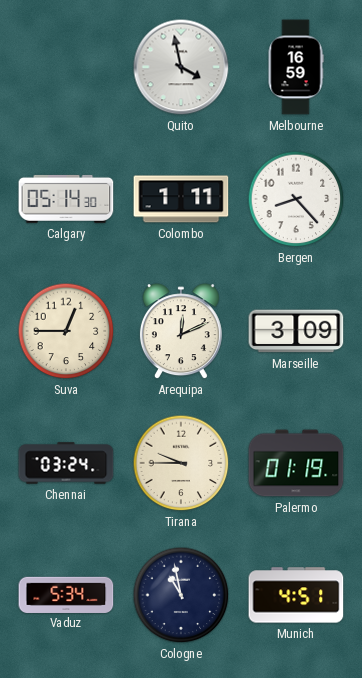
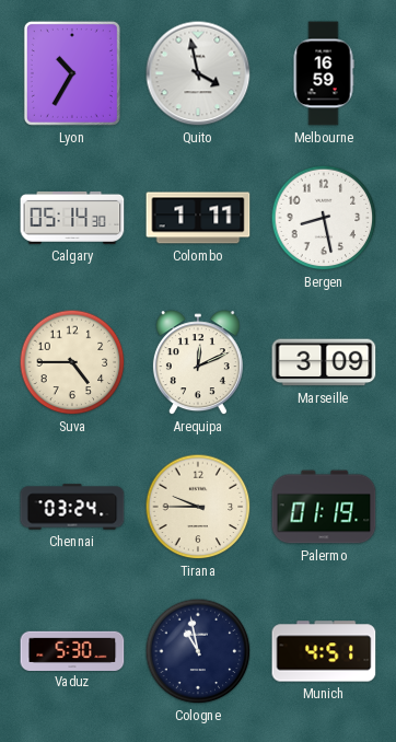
Lyon: none -> 10:35 (72, 73)
Bergen: 8:23 -> 8:28 (324, 218)
Suva: 12:45 -> 4:45 (72, 362)
Vaduz: 5:34 -> 5:30 (72, 650)
